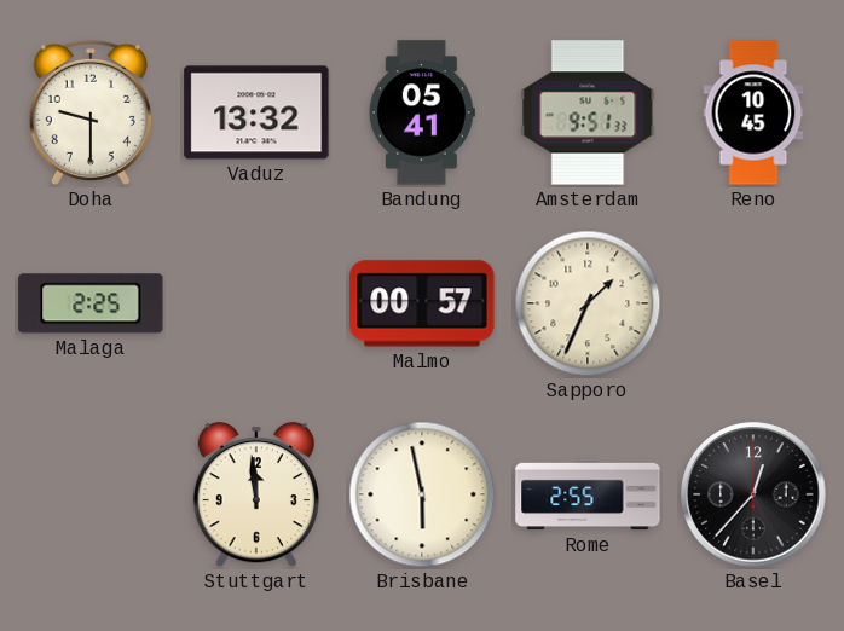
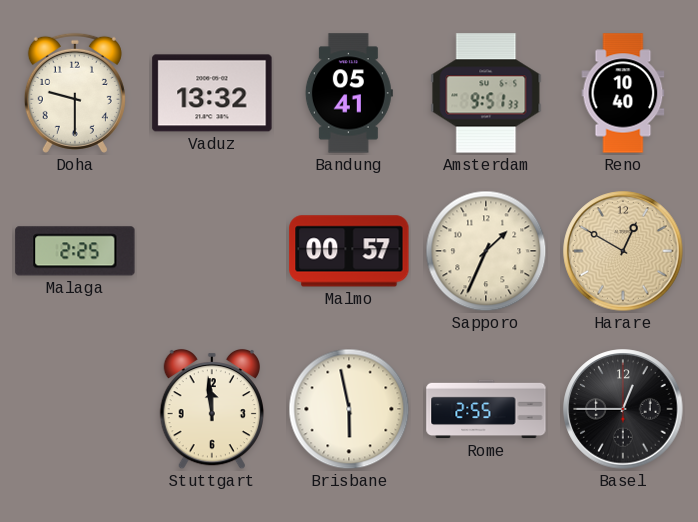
Reno: 10:45 -> 10:40 (623, 93)
Harare: none -> 12:50 (623, 251)
Basel: 12:37 -> 12:45 (623, 409)
